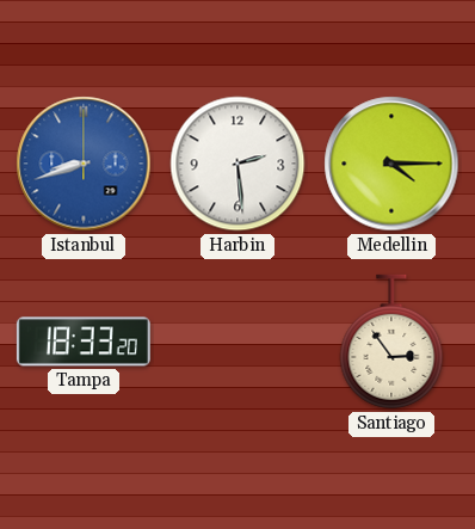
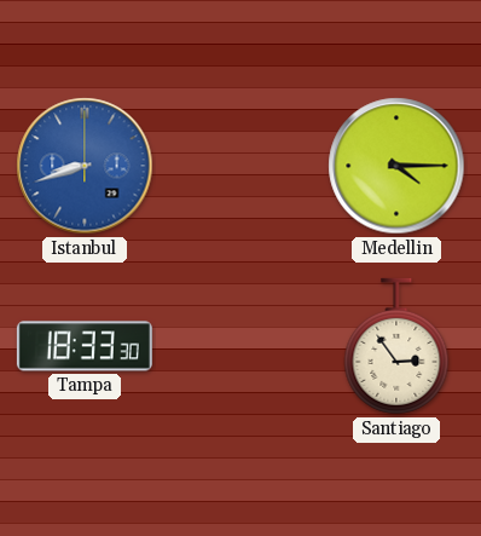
Harbin: 2:29 -> none (237, 164)
Tampa: 18:33:20 -> 18:33:30 (85, 346)
